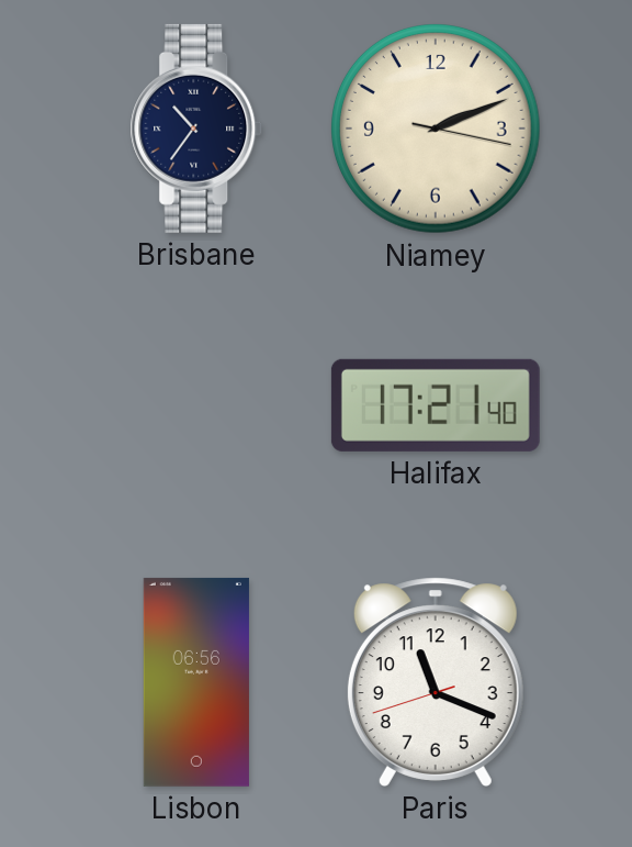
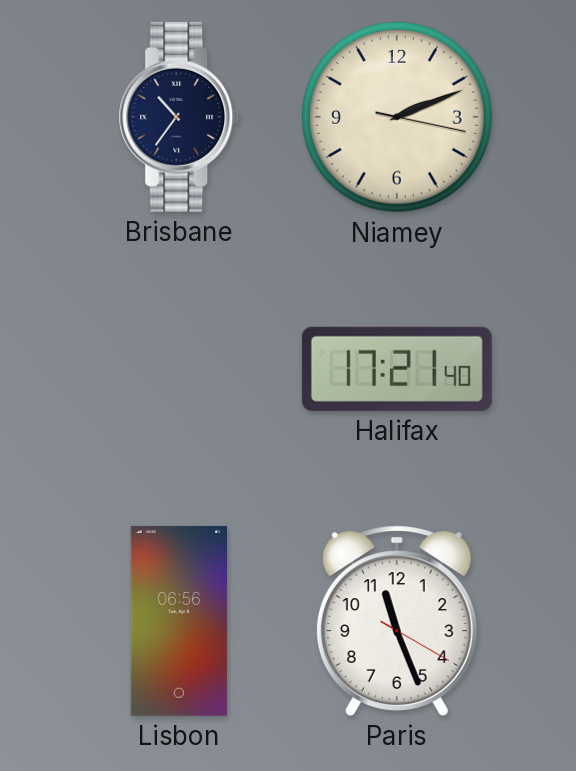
Paris: 11:18 -> 11:26 (397, 621)
